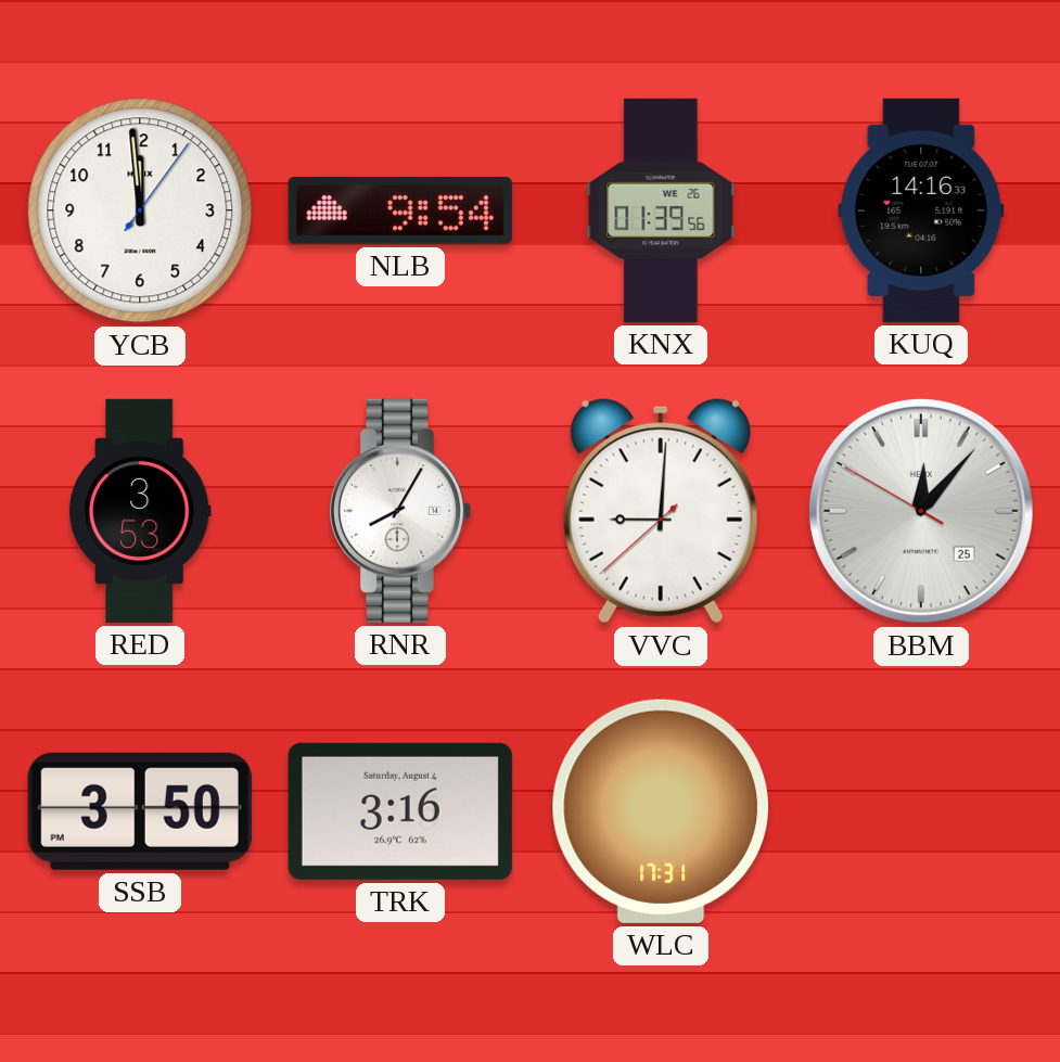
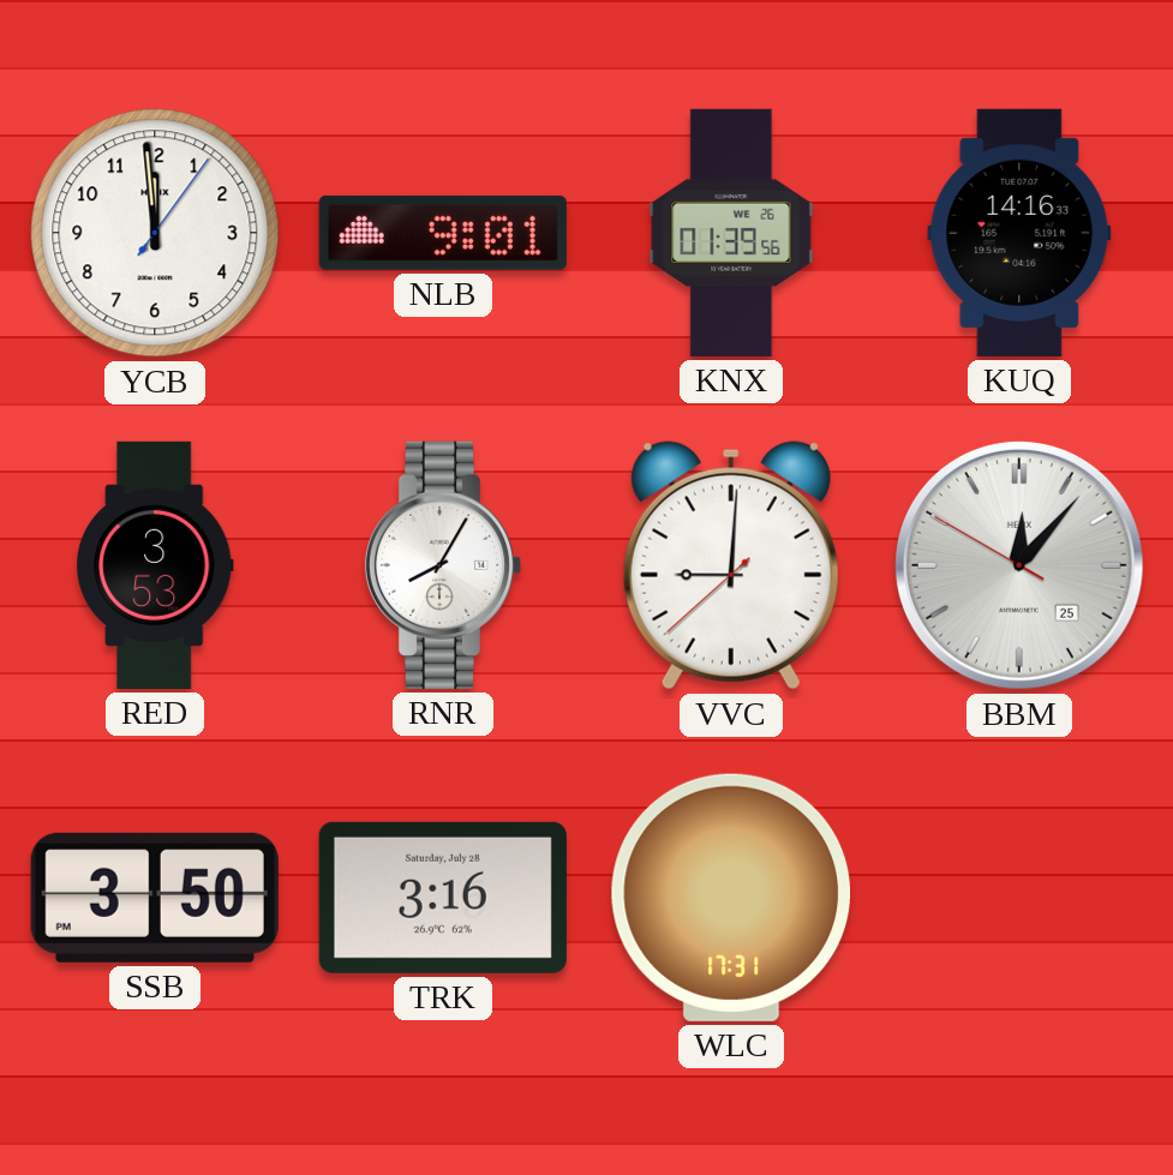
NLB: 9:54 -> 9:01 (443, 233)
TRK date: Saturday, August 4 -> Saturday, July 28 (443, 898)
